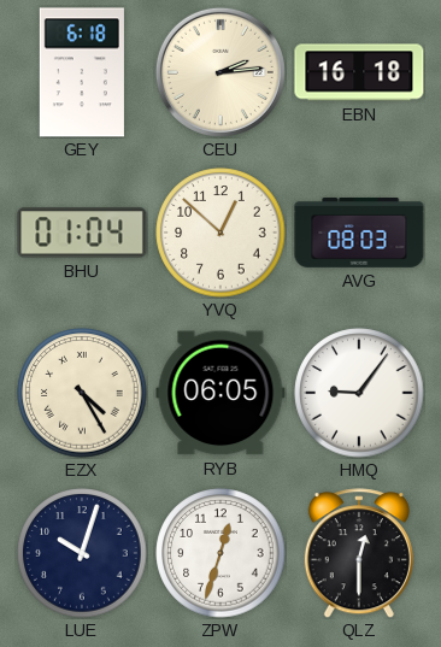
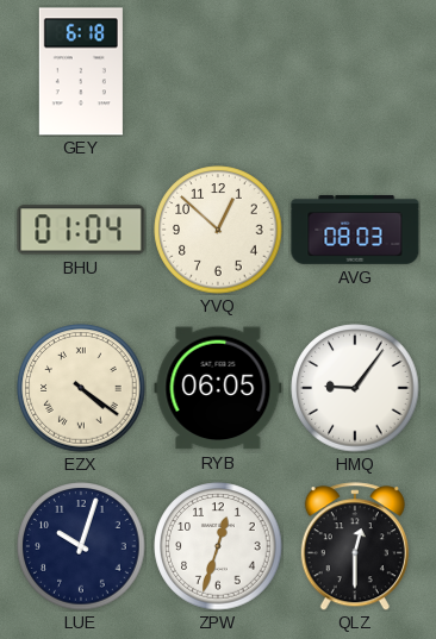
CEU: 2:14 -> none (220, 72)
EBN: 16:18 -> none (359, 72)
EZX: 4:25 -> 4:21 (81, 388)
